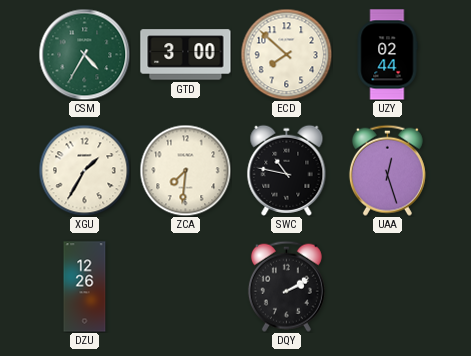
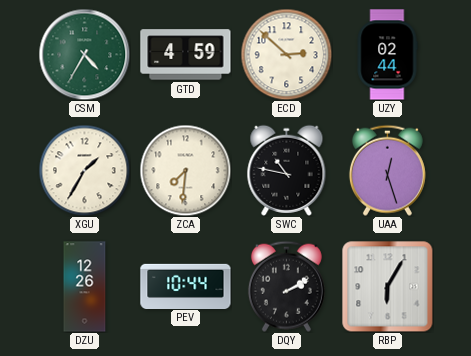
GTD: 3:00 -> 4:59 (186, 55)
ECD: 7:52 -> 2:52 (286, 54)
PEV: none -> 10:44 (186, 286)
RBP: none -> 6:05 (387, 286)
